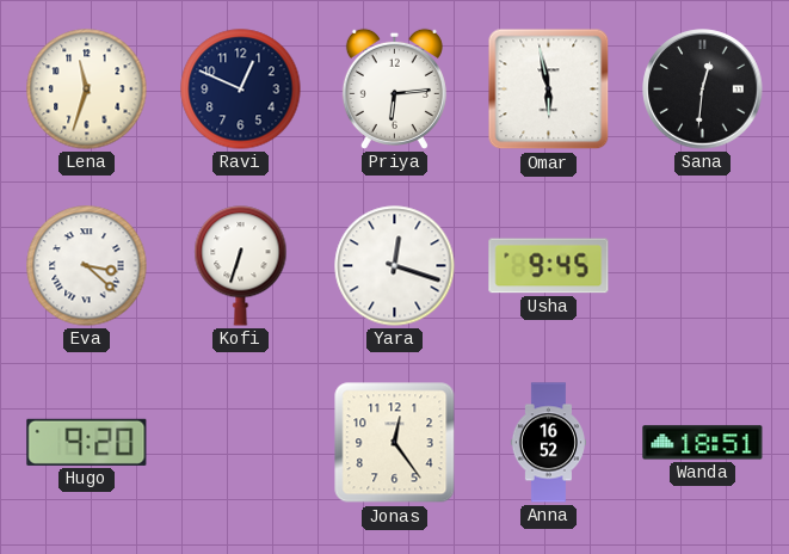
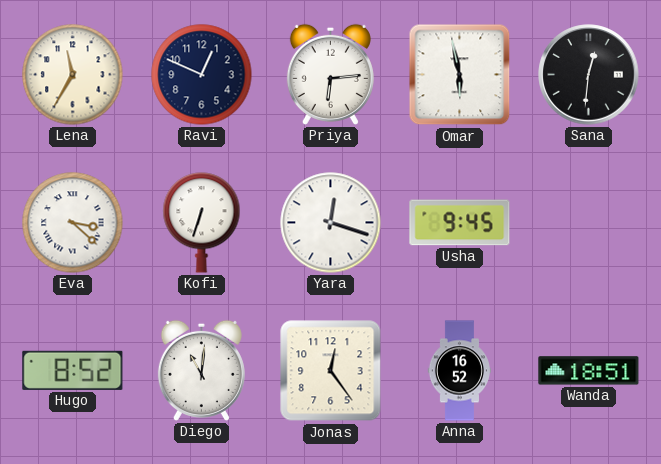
Lena: 11:33 -> 11:35 (73, 75)
Hugo: 9:20 -> 8:52 (73, 370)
Diego: none -> 11:01 (201, 370)
